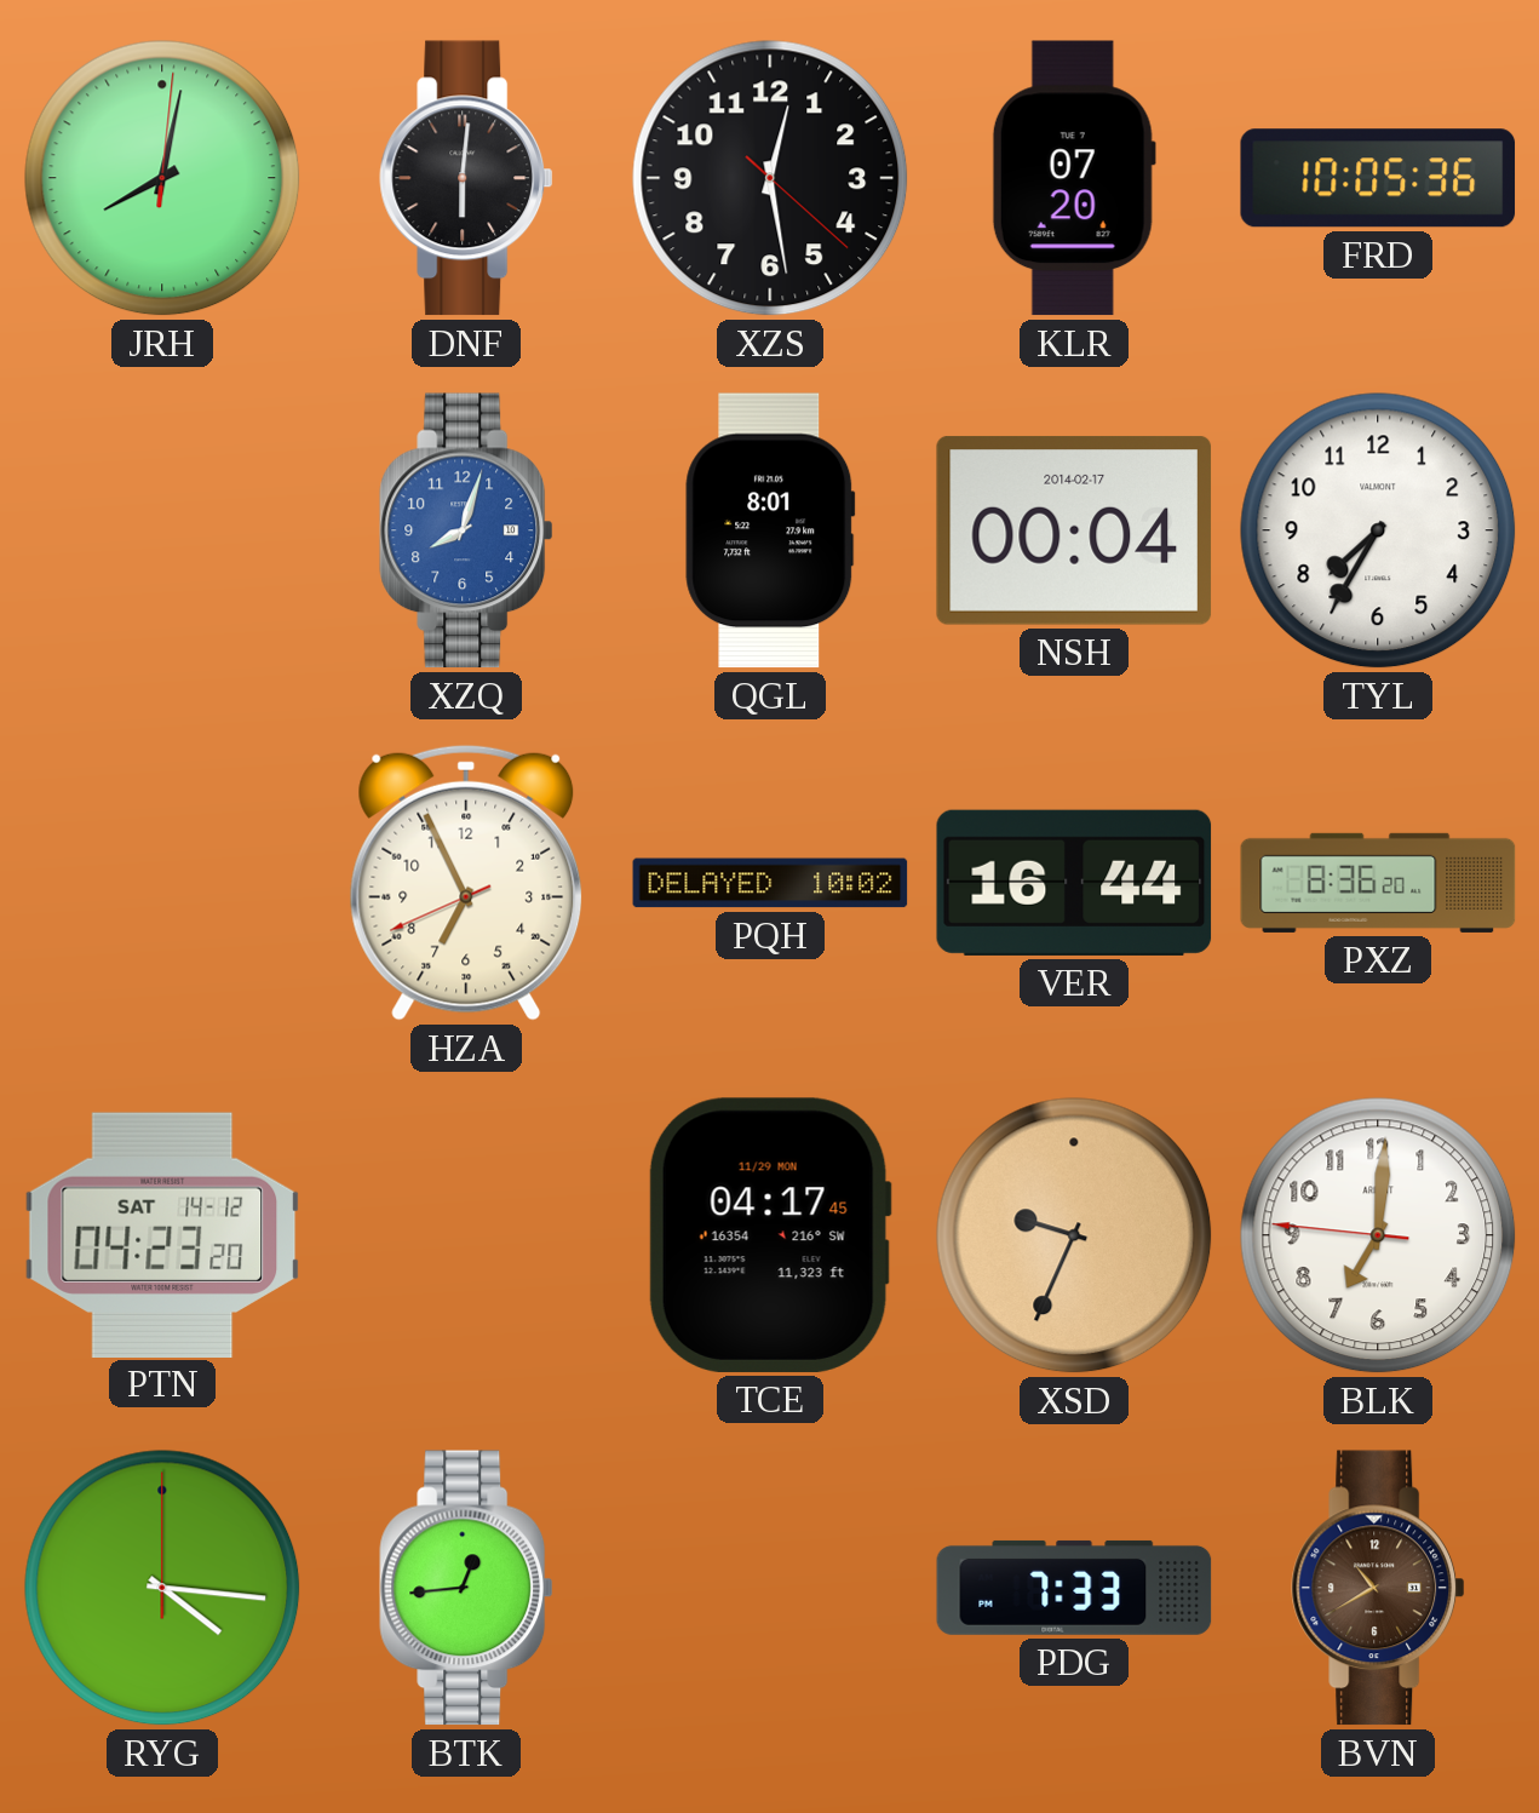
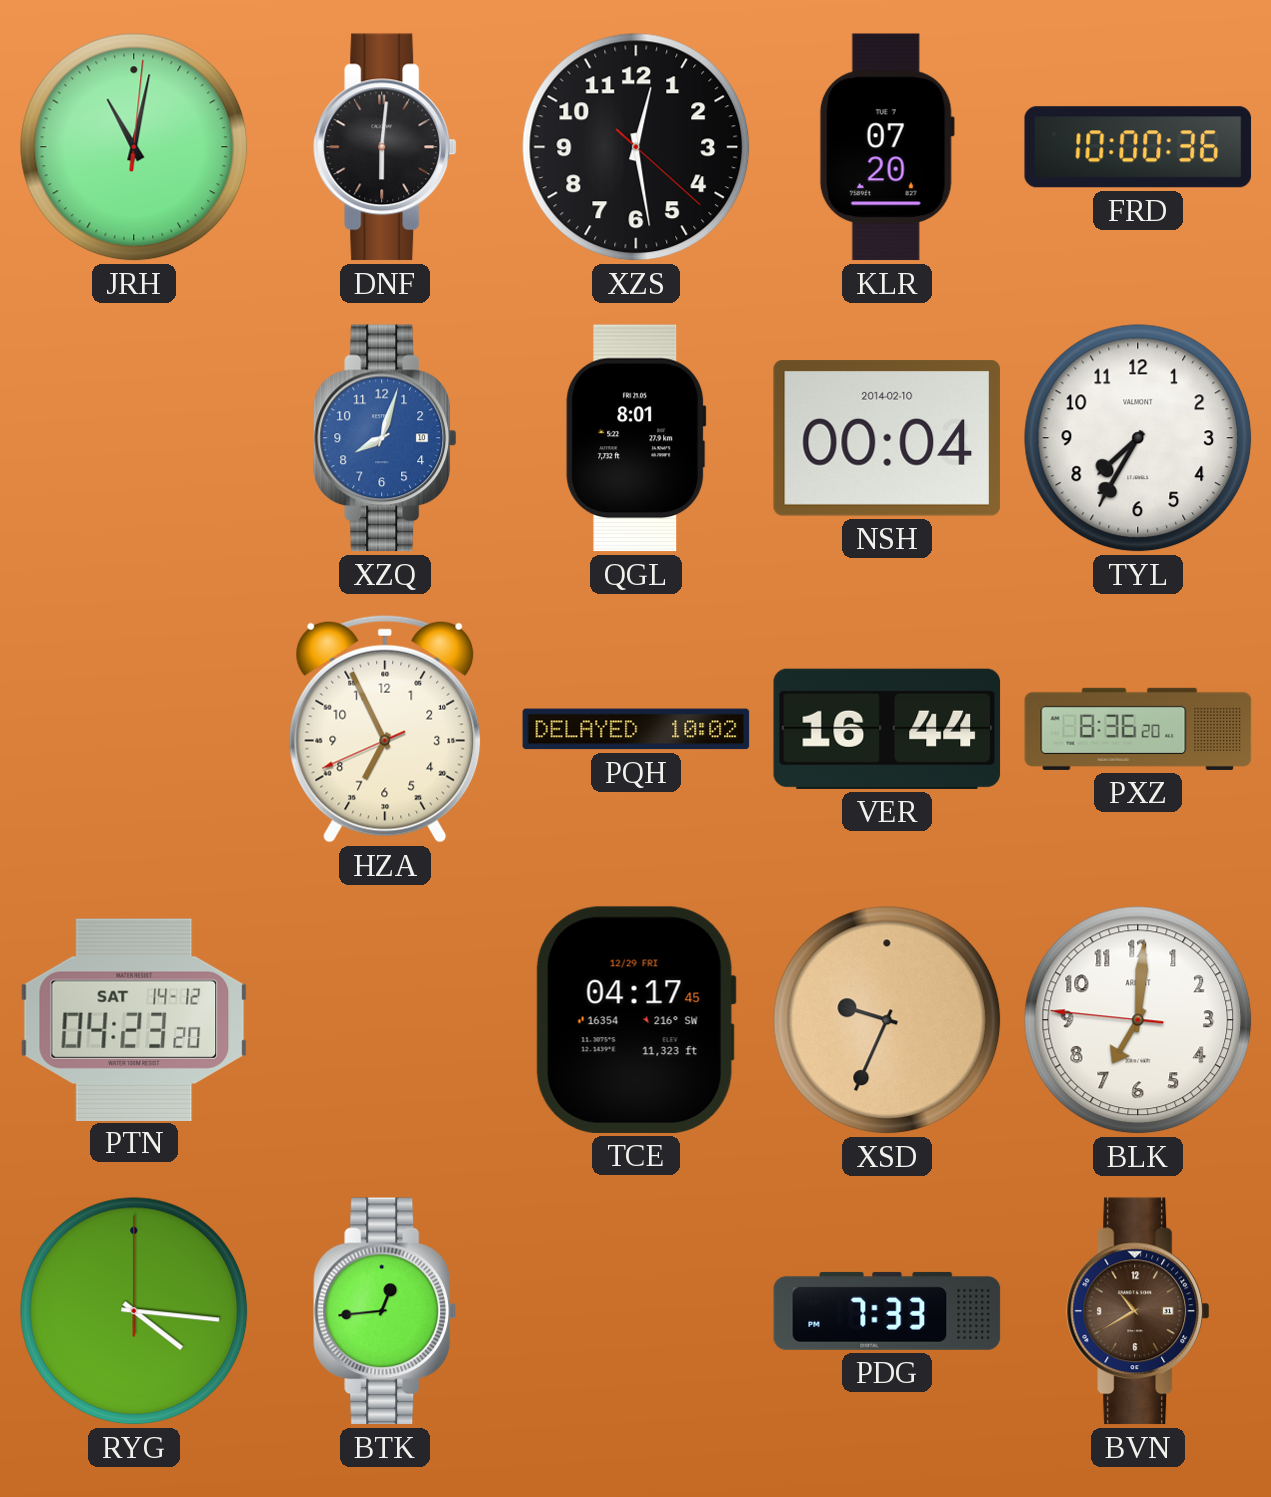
JRH: 8:02 -> 11:02 (134, 147)
FRD: 10:05 -> 10:00 (1138, 147)
NSH date: 2014-02-17 -> 2014-02-10 (887, 438)
TCE date: 11/29 MON -> 12/29 FRI (636, 1020)
